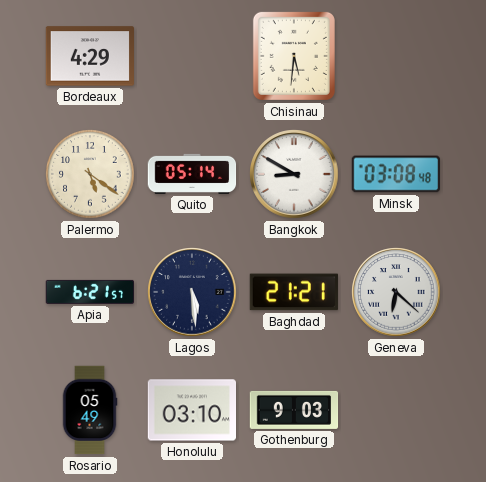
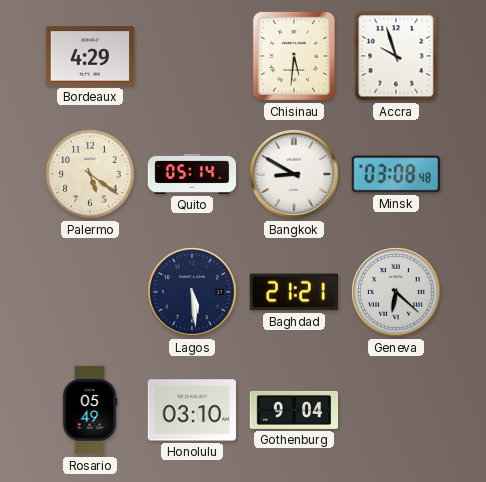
Accra: none -> 9:57 (396, 56)
Apia: 6:21 -> none (89, 292)
Gothenburg: 9:03 -> 9:04 (294, 410)
